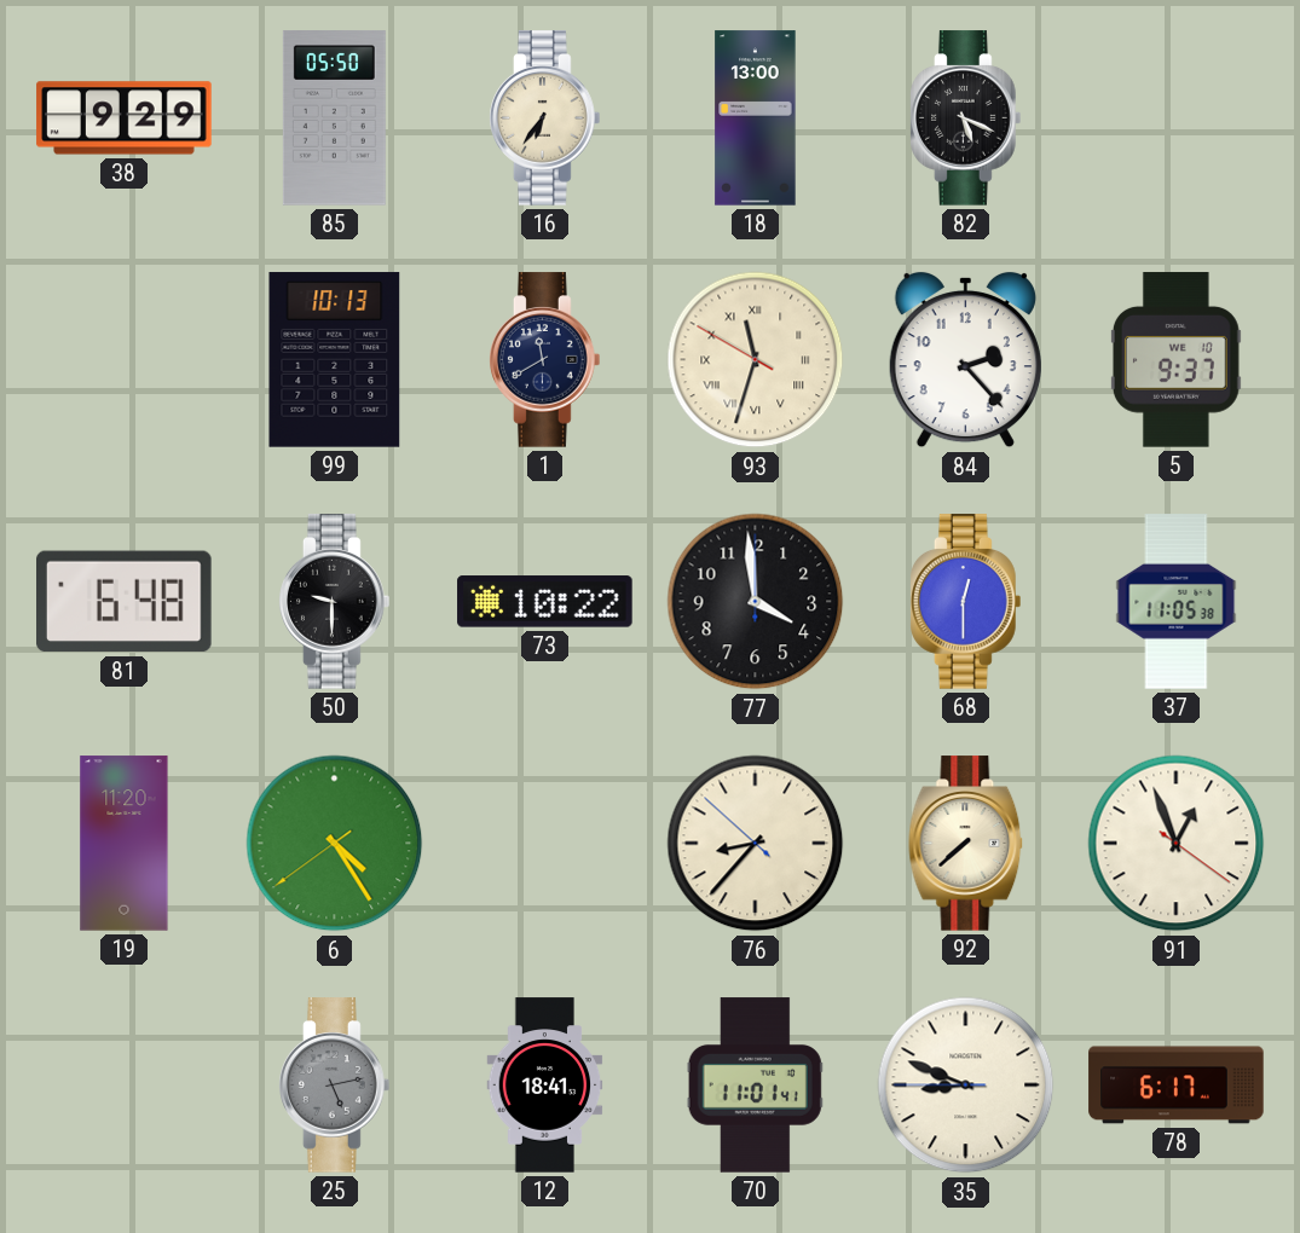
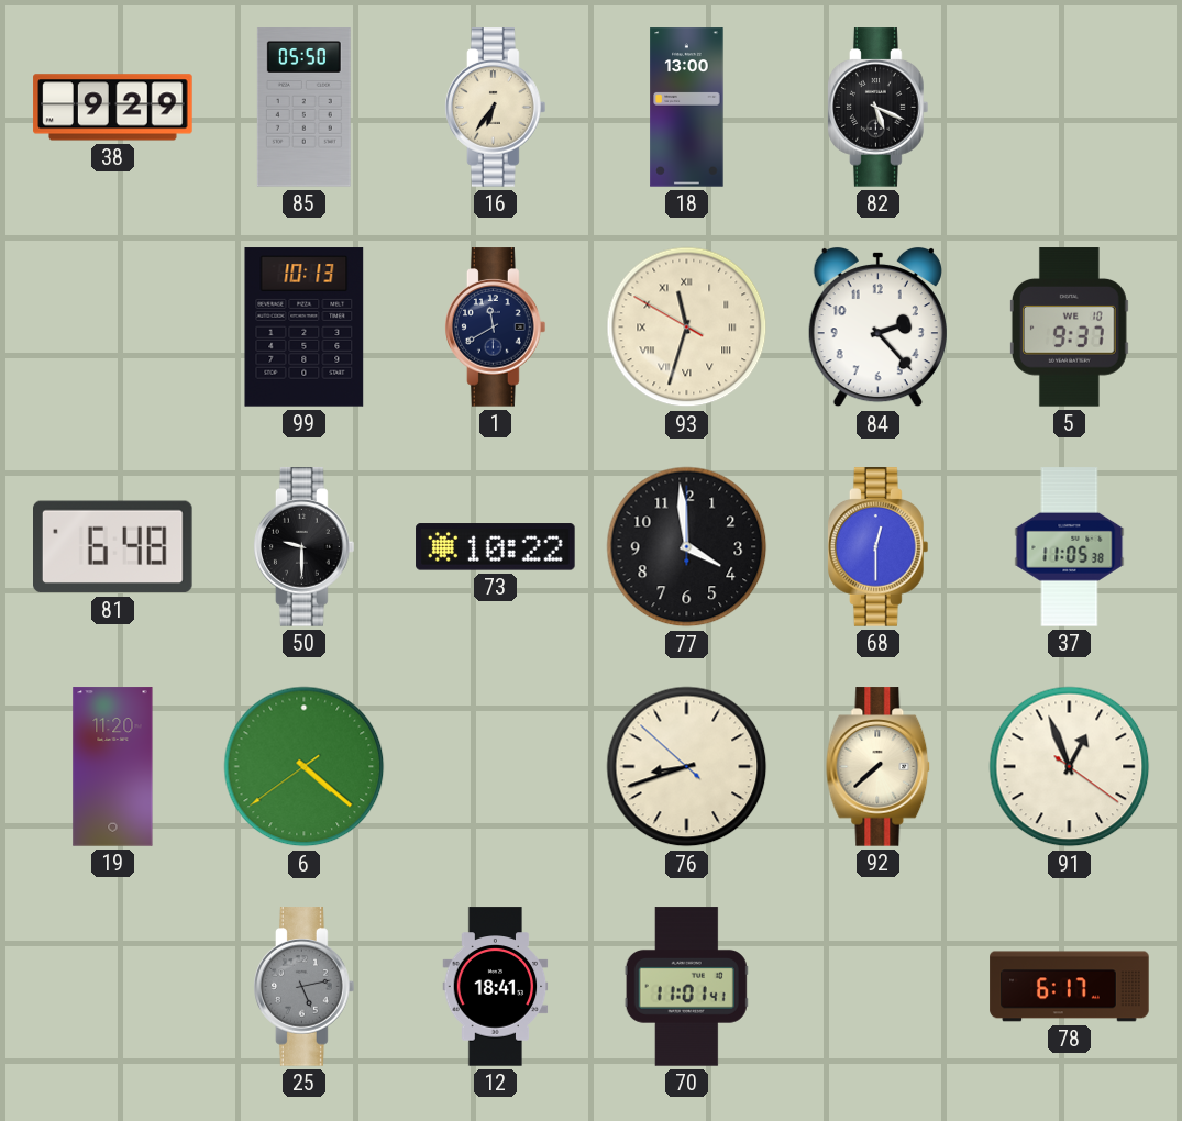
6: 4:24 -> 4:21 (305, 767)
76: 8:36 -> 8:41 (687, 767)
35: 8:48 -> none (966, 1086)
